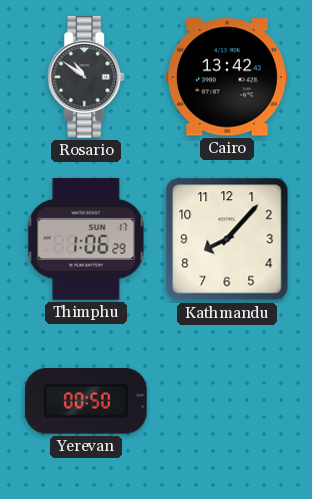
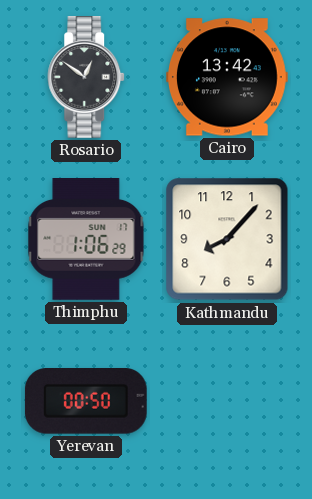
Rosario: 10:51 -> 12:51 (87, 78)
